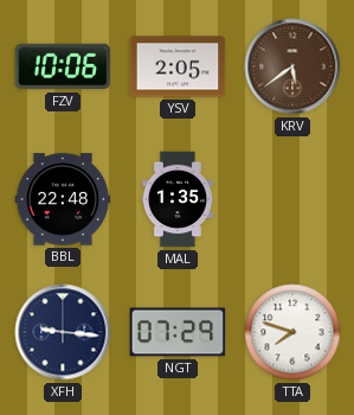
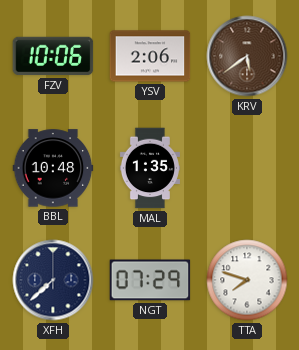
YSV: 2:05 -> 2:06 (150, 56)
BBL: 22:48 -> 10:48 (53, 168)
XFH: 9:16 -> 7:38 (53, 280)
